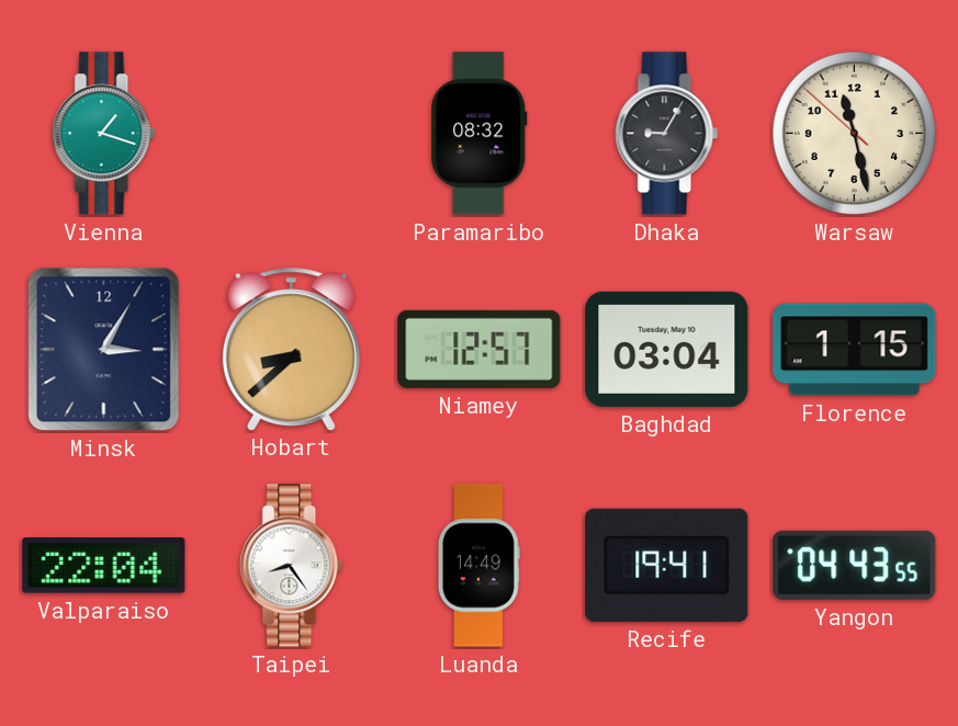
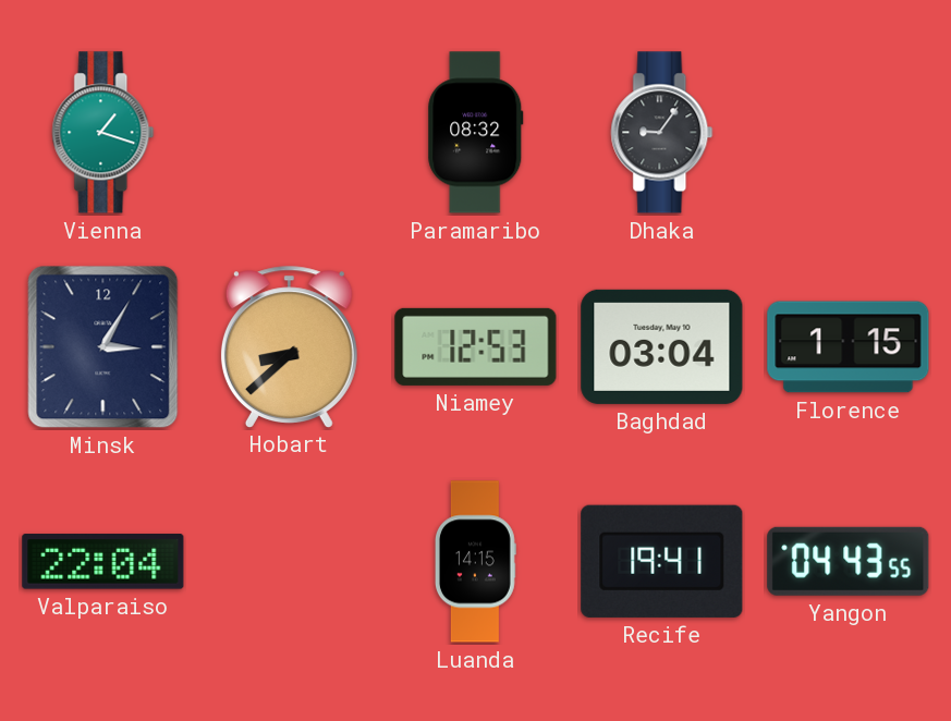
Dhaka: 9:05 -> 9:06 (662, 133)
Warsaw: 11:27 -> none (855, 134)
Niamey: 12:57 -> 12:53 (476, 346)
Taipei: 8:24 -> none (292, 566)
Luanda: 14:49 -> 14:15 (475, 562)
